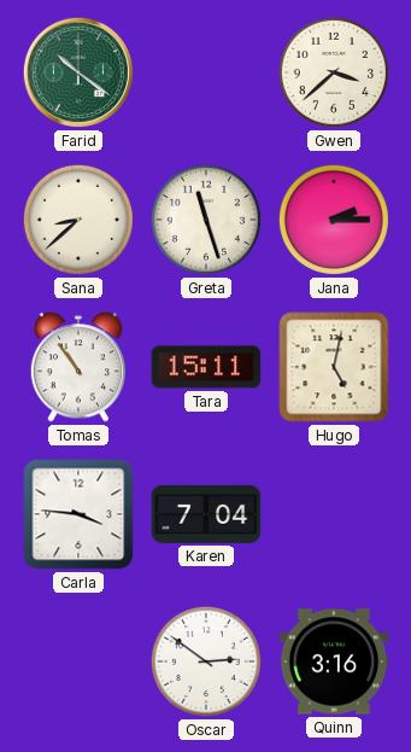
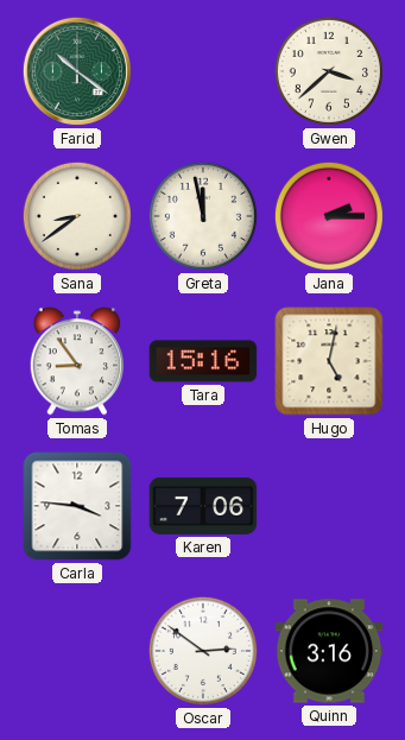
Sana: 8:38 -> 8:39 (77, 216)
Greta: 11:27 -> 11:58 (203, 216)
Tomas: 10:54 -> 8:54 (77, 361)
Tara: 15:11 -> 15:16 (203, 361)
Karen: 7:04 -> 7:06 (203, 506)
